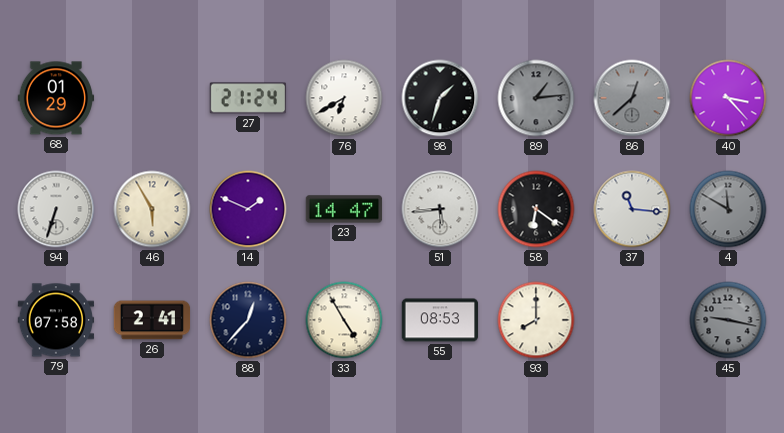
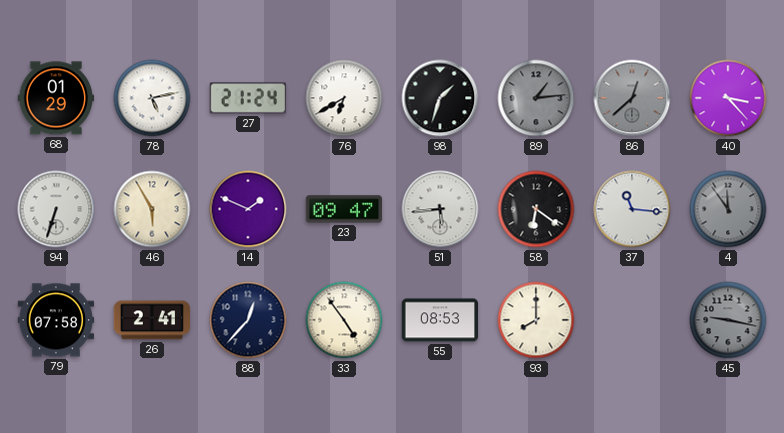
78: none -> 5:13 (152, 98)
23: 14:47 -> 09:47 (344, 209)
4: 11:50 -> 11:54 (728, 209)
33: 4:55 -> 4:54 (344, 320)
